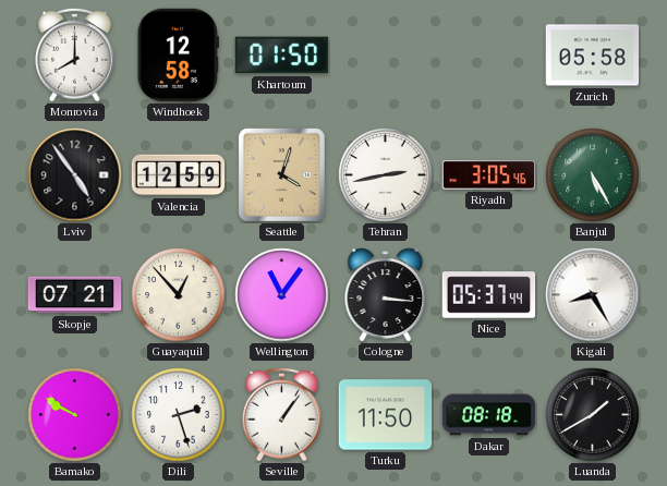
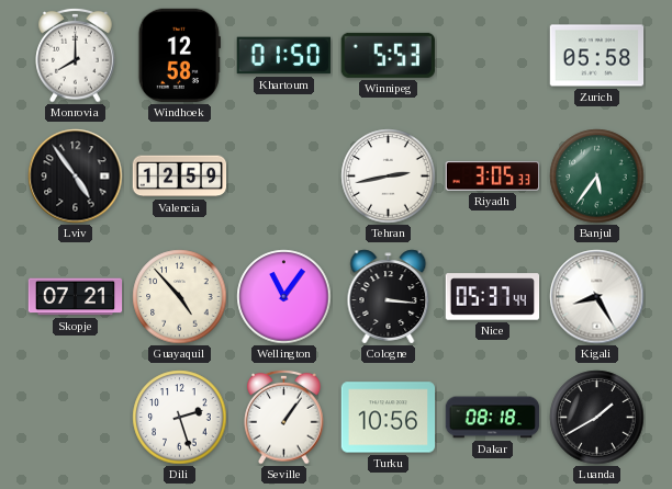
Winnipeg: none -> 5:53 (388, 55)
Seattle: 4:03 -> none (281, 174)
Riyadh: 3:05:46 -> 3:05:33 (493, 177)
Banjul: 5:25 -> 5:36 (597, 177)
Guayaquil: 12:53 -> 4:53 (180, 297)
Bamako: 9:50 -> none (75, 415)
Turku: 11:50 -> 10:56 (389, 418)
